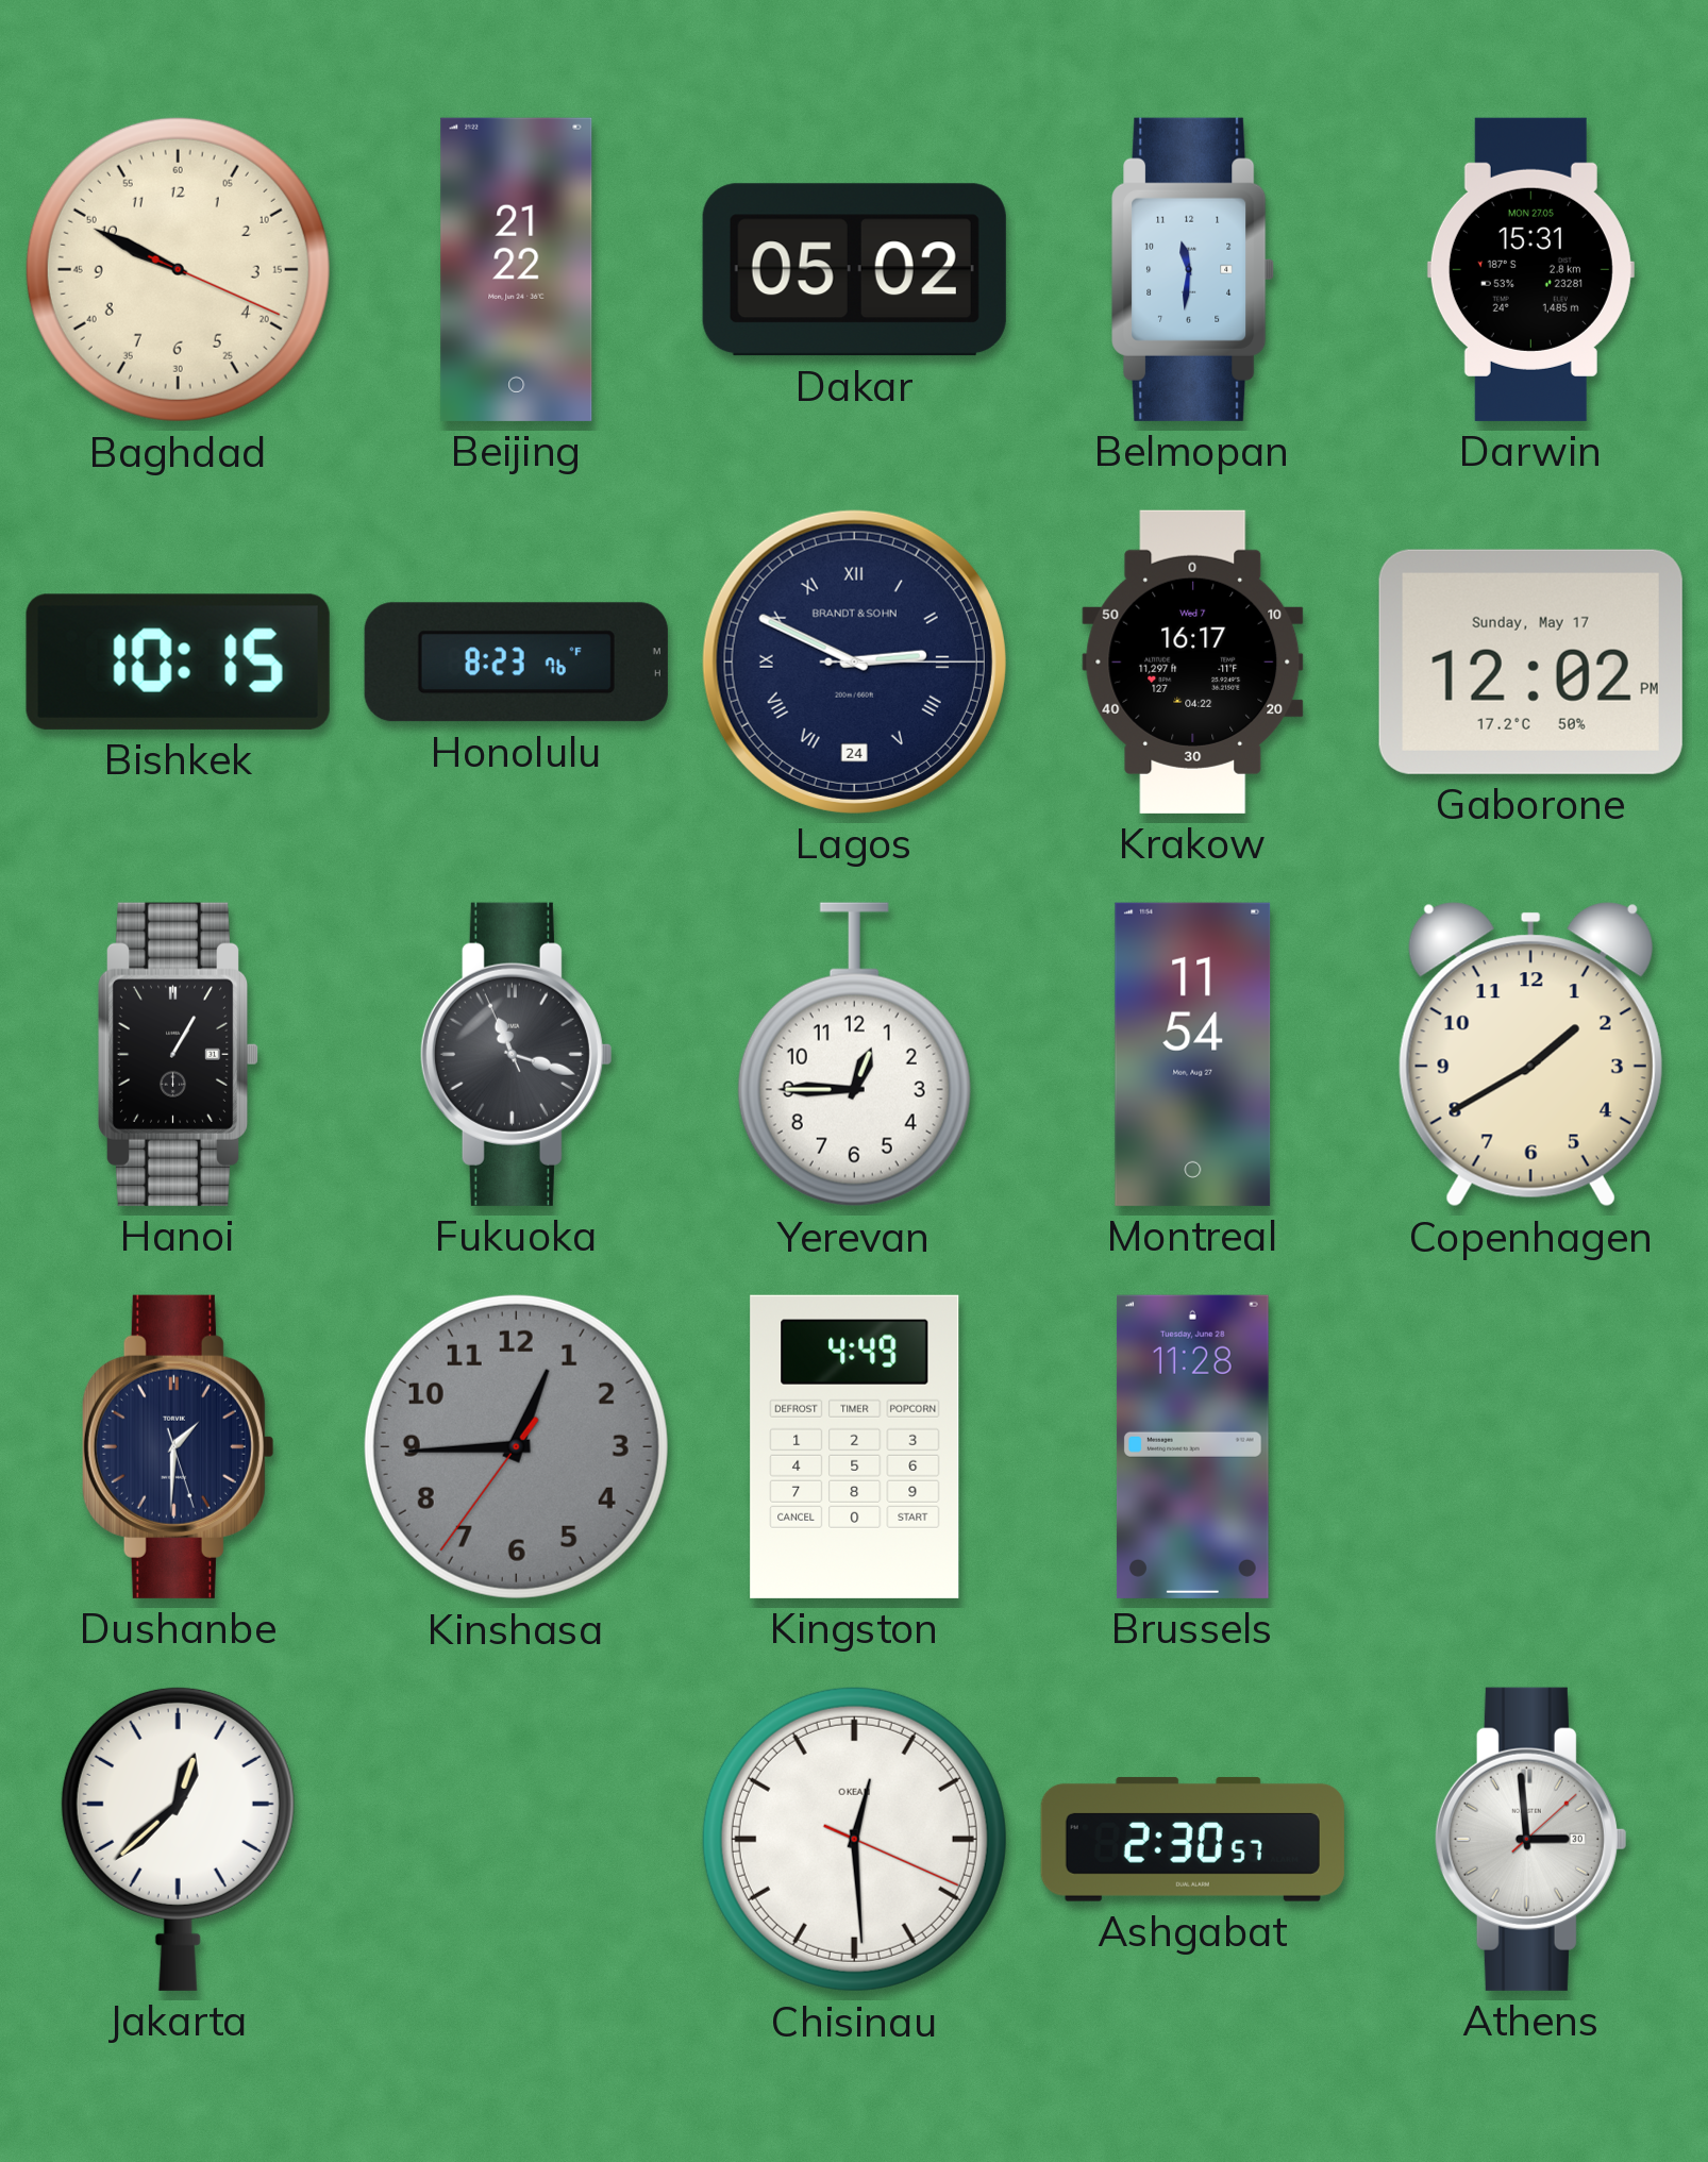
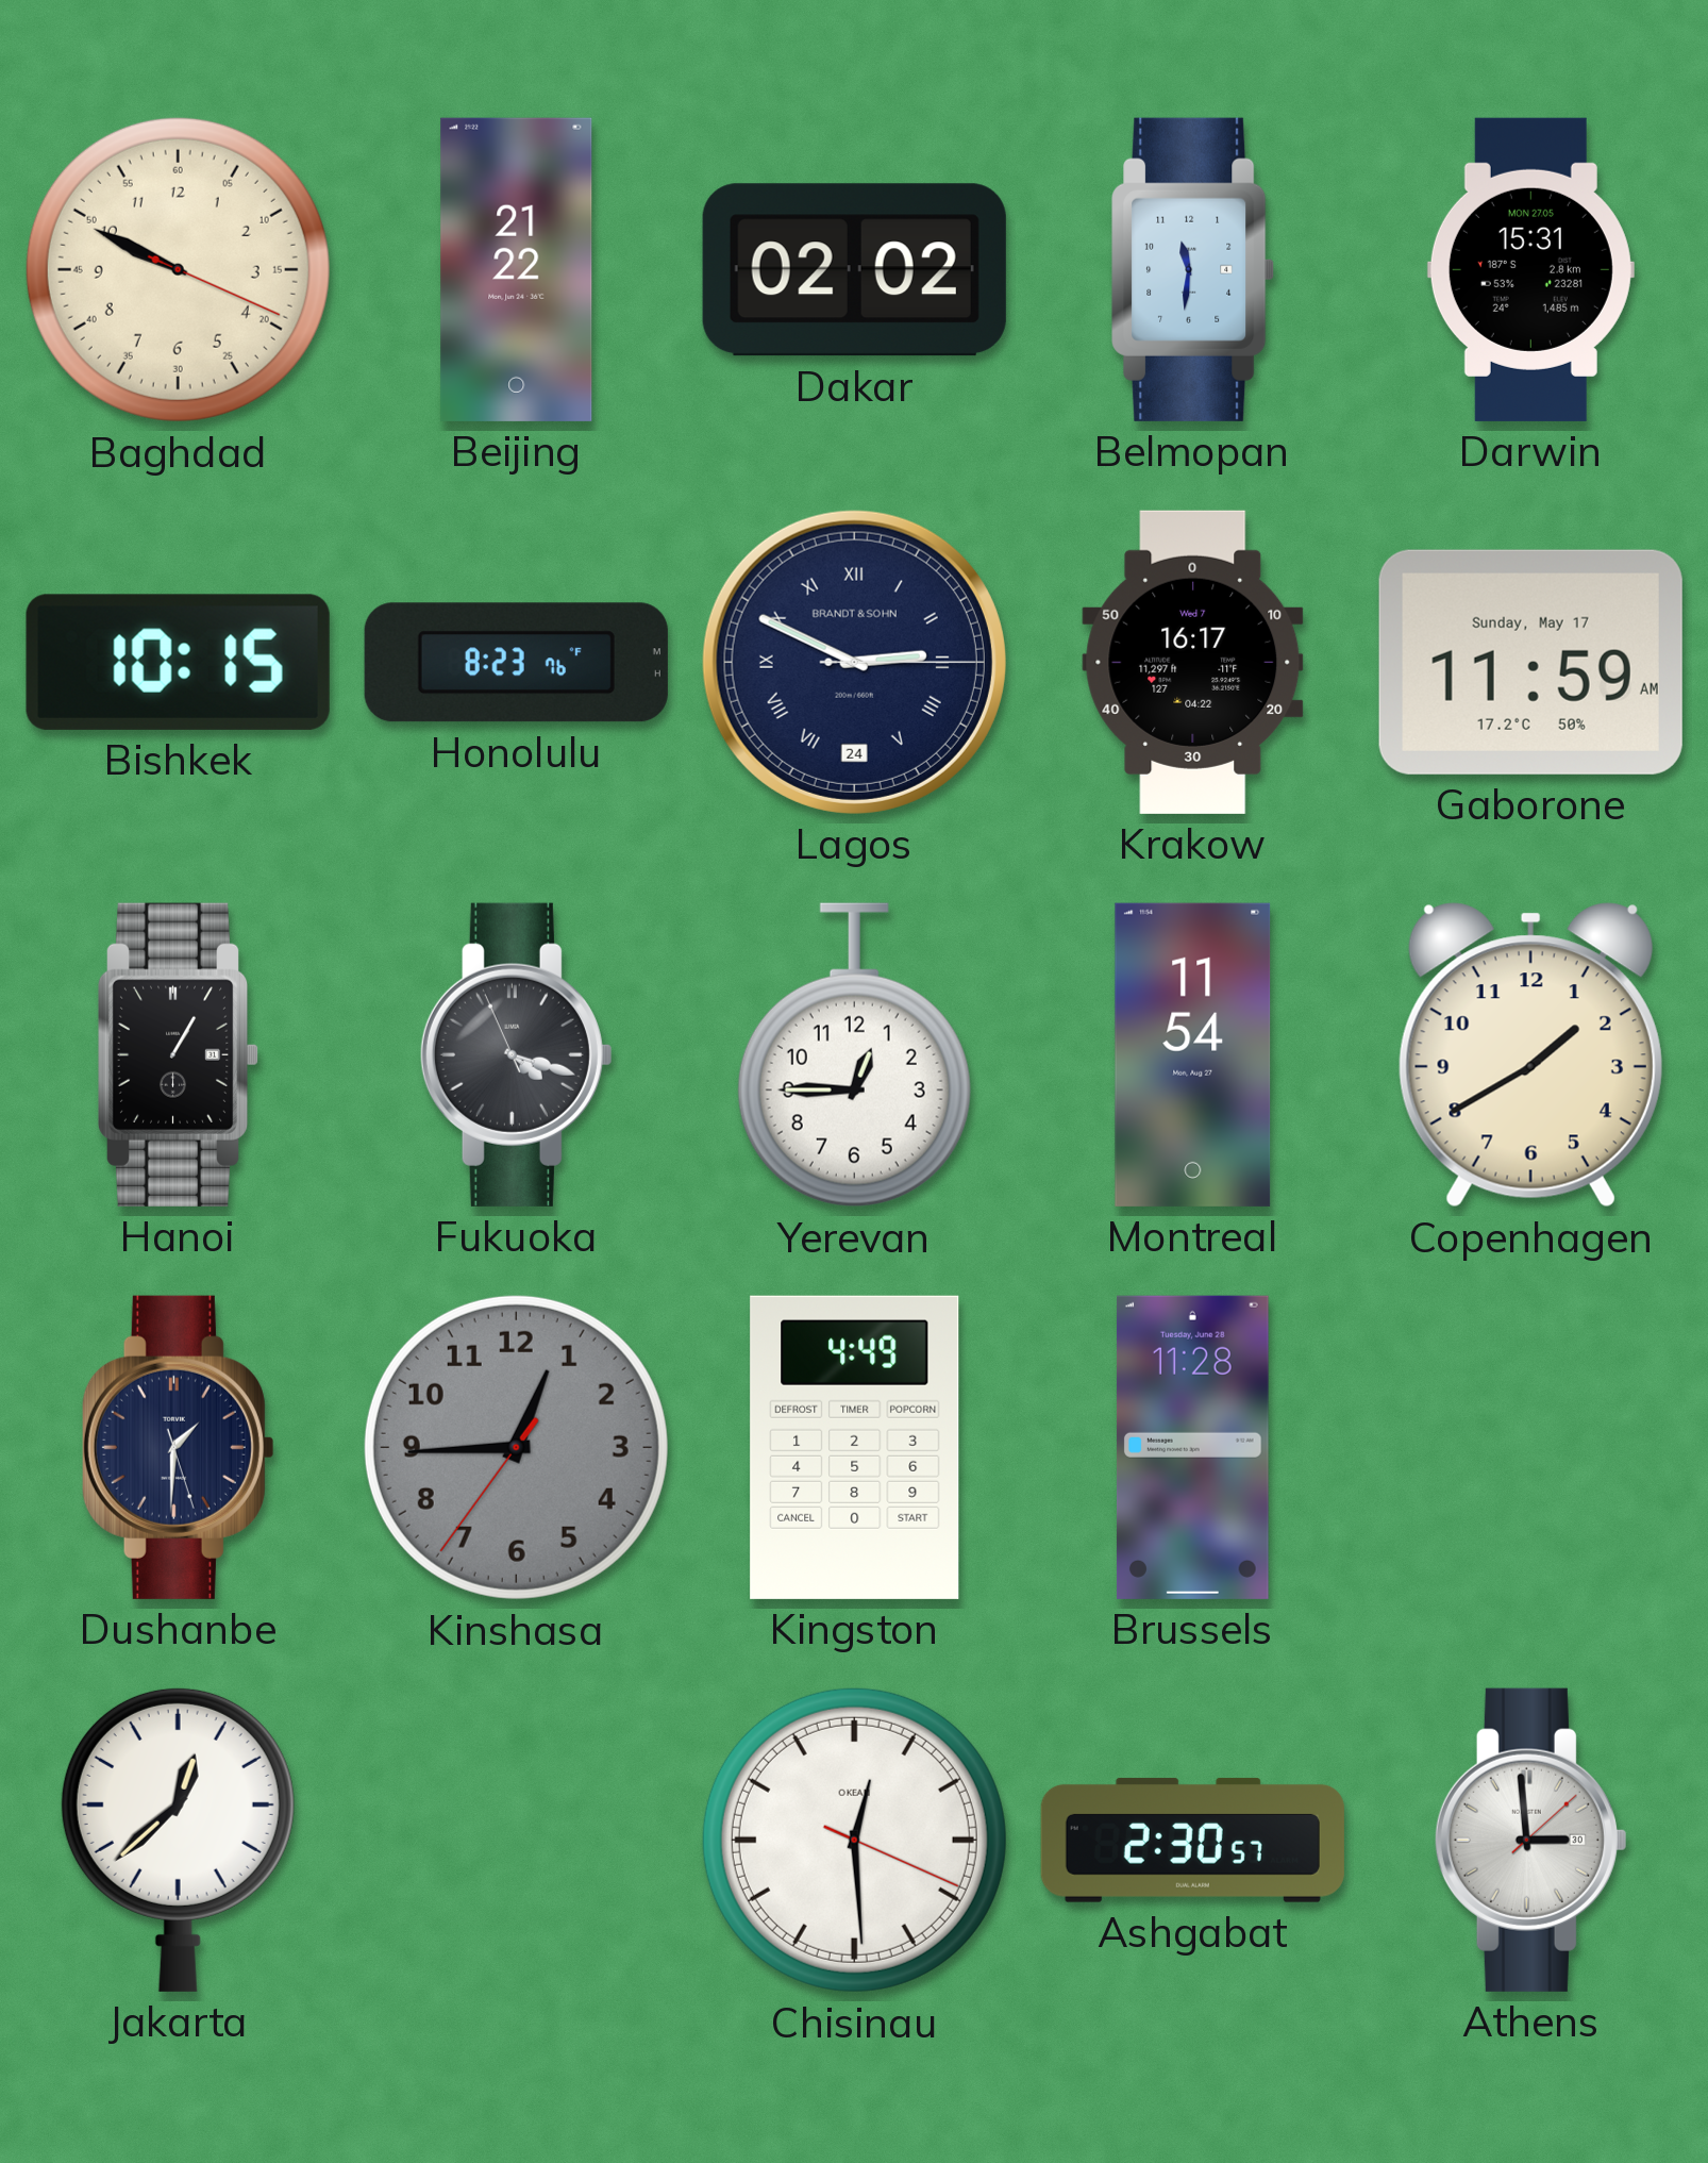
Dakar: 05:02 -> 02:02 (854, 270)
Gaborone: 12:02 -> 11:59 (1530, 662)
Fukuoka: 11:17 -> 4:17 (516, 1054)
